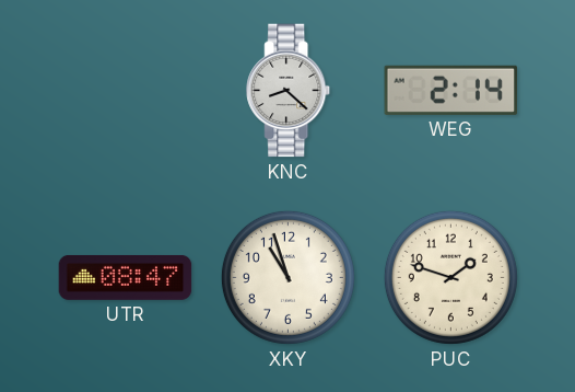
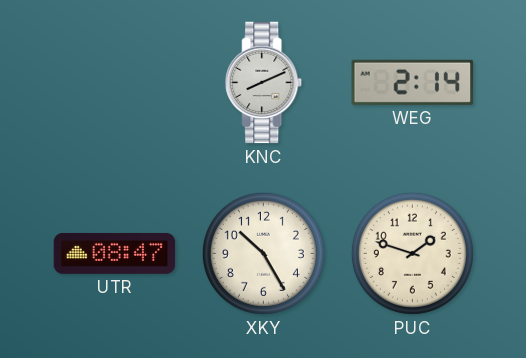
KNC: 8:22 -> 8:11 (264, 83)
XKY: 10:57 -> 10:25 (263, 253)
